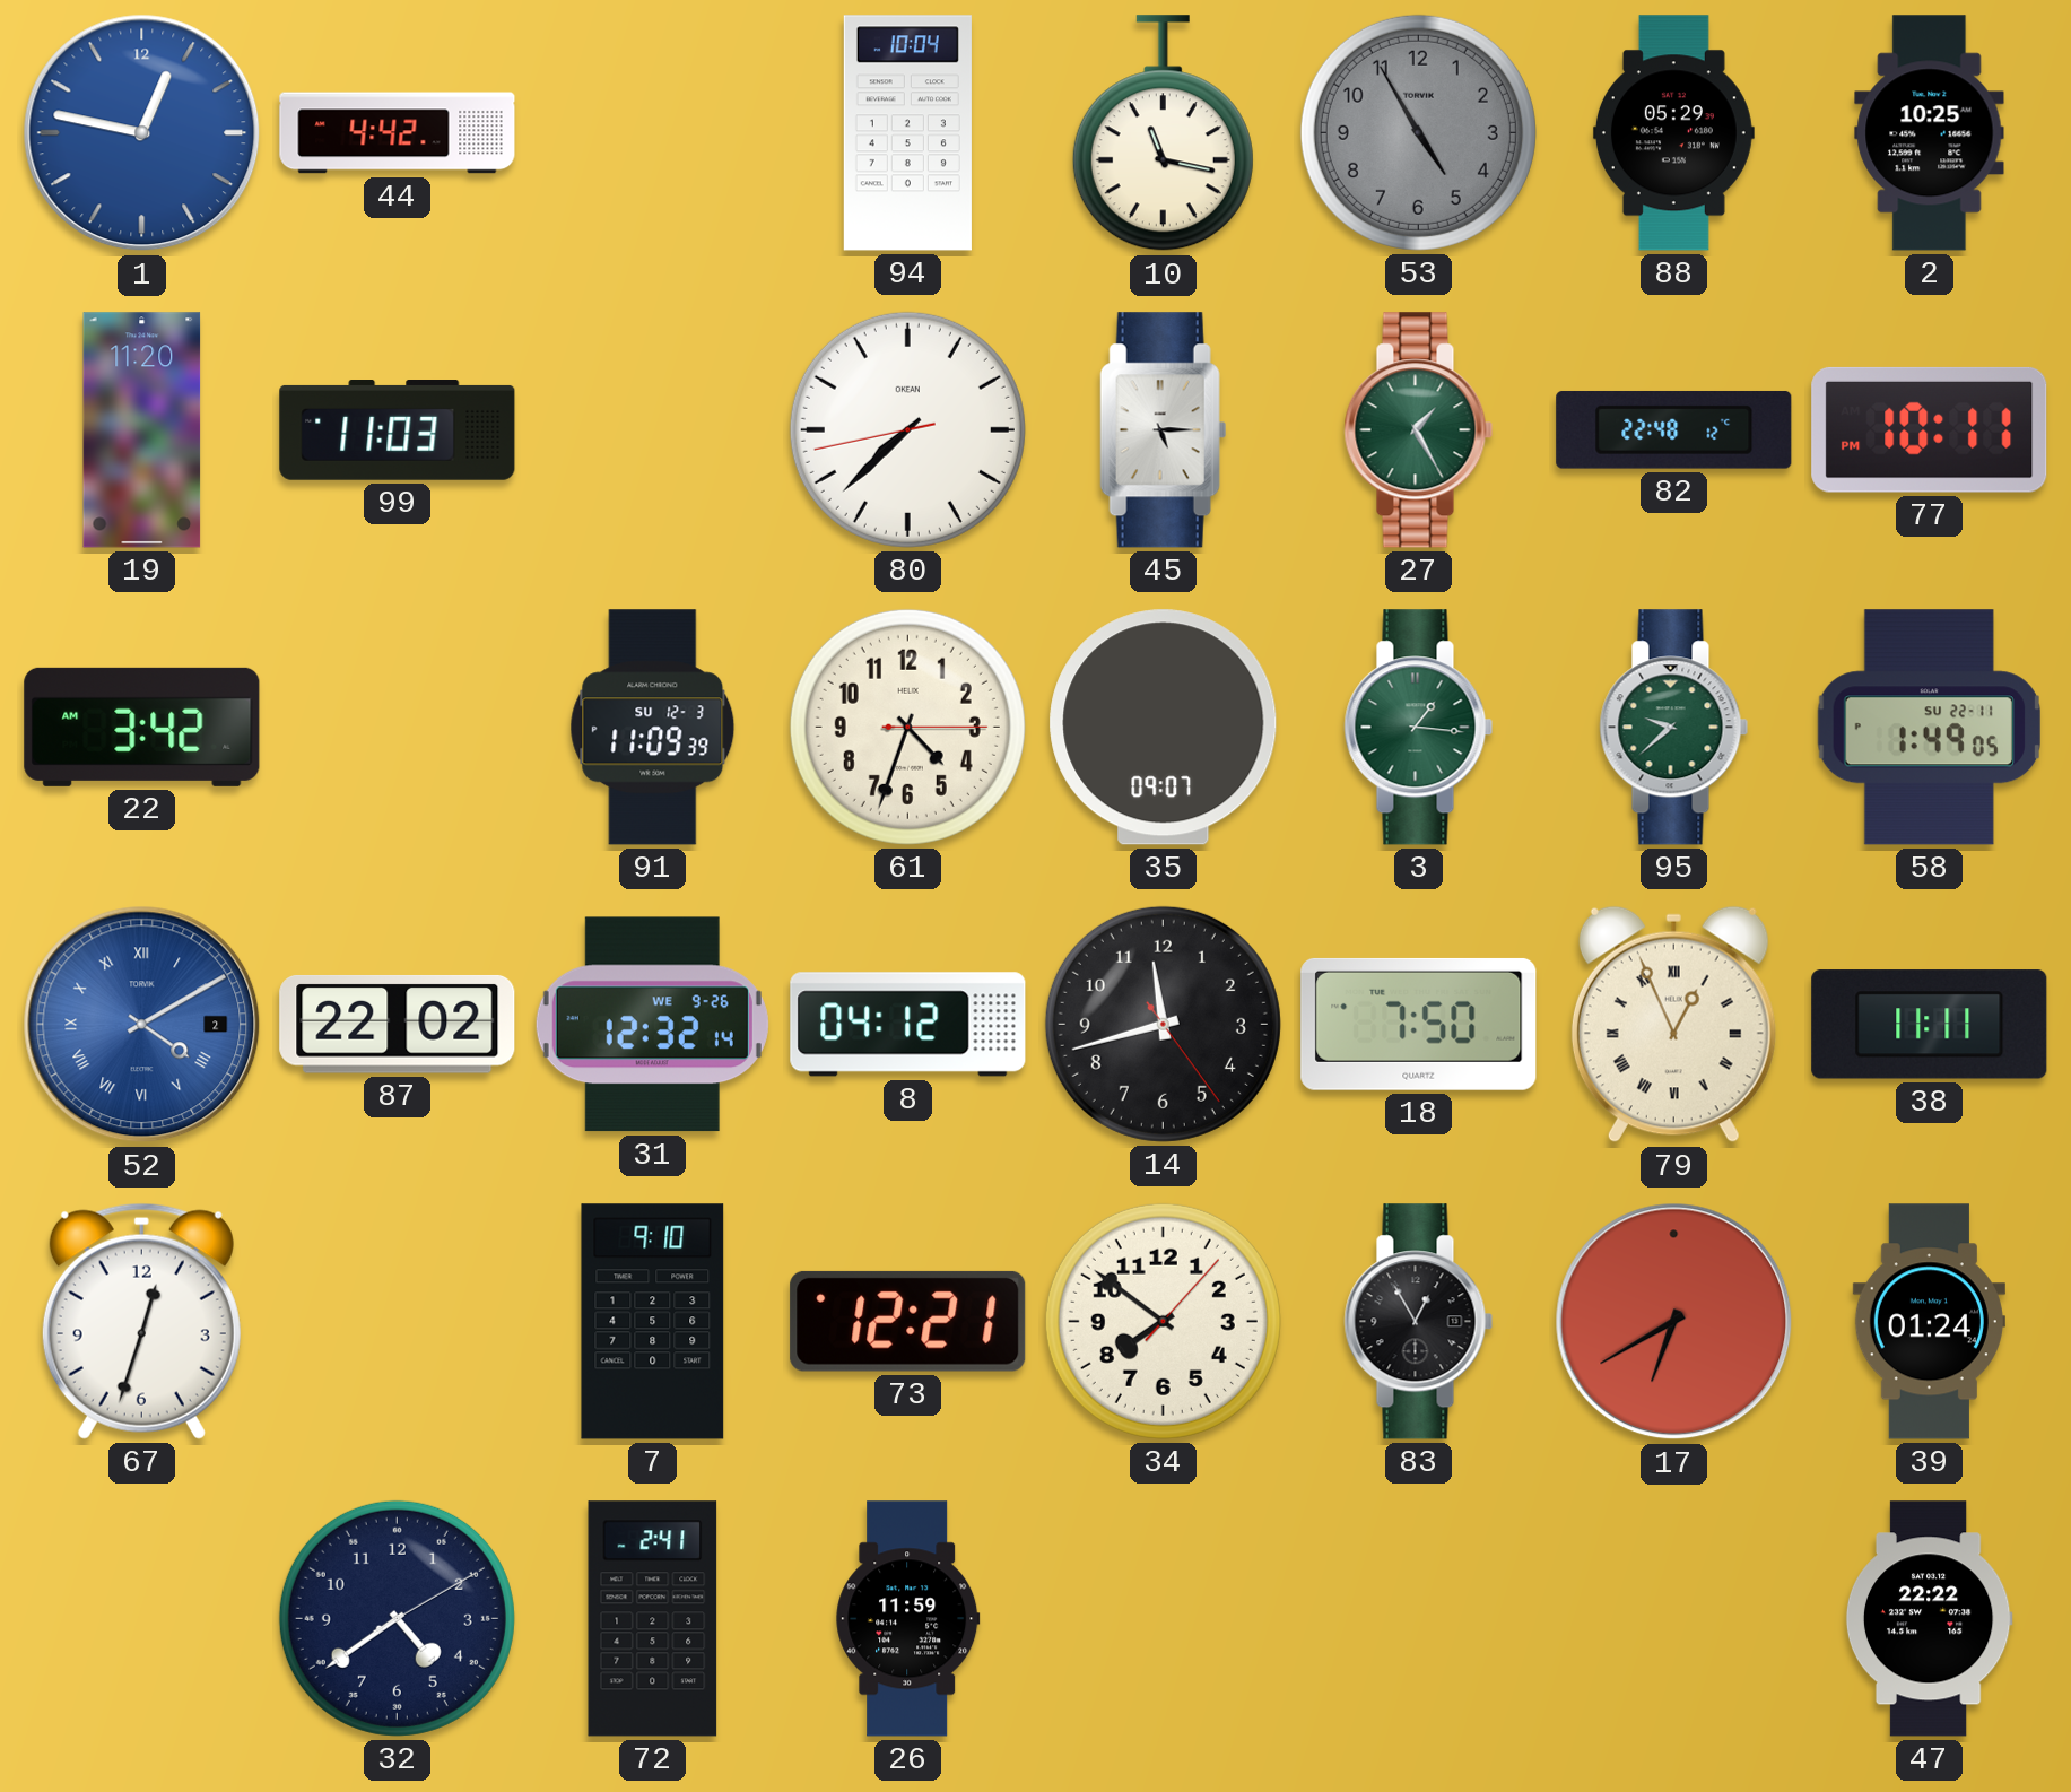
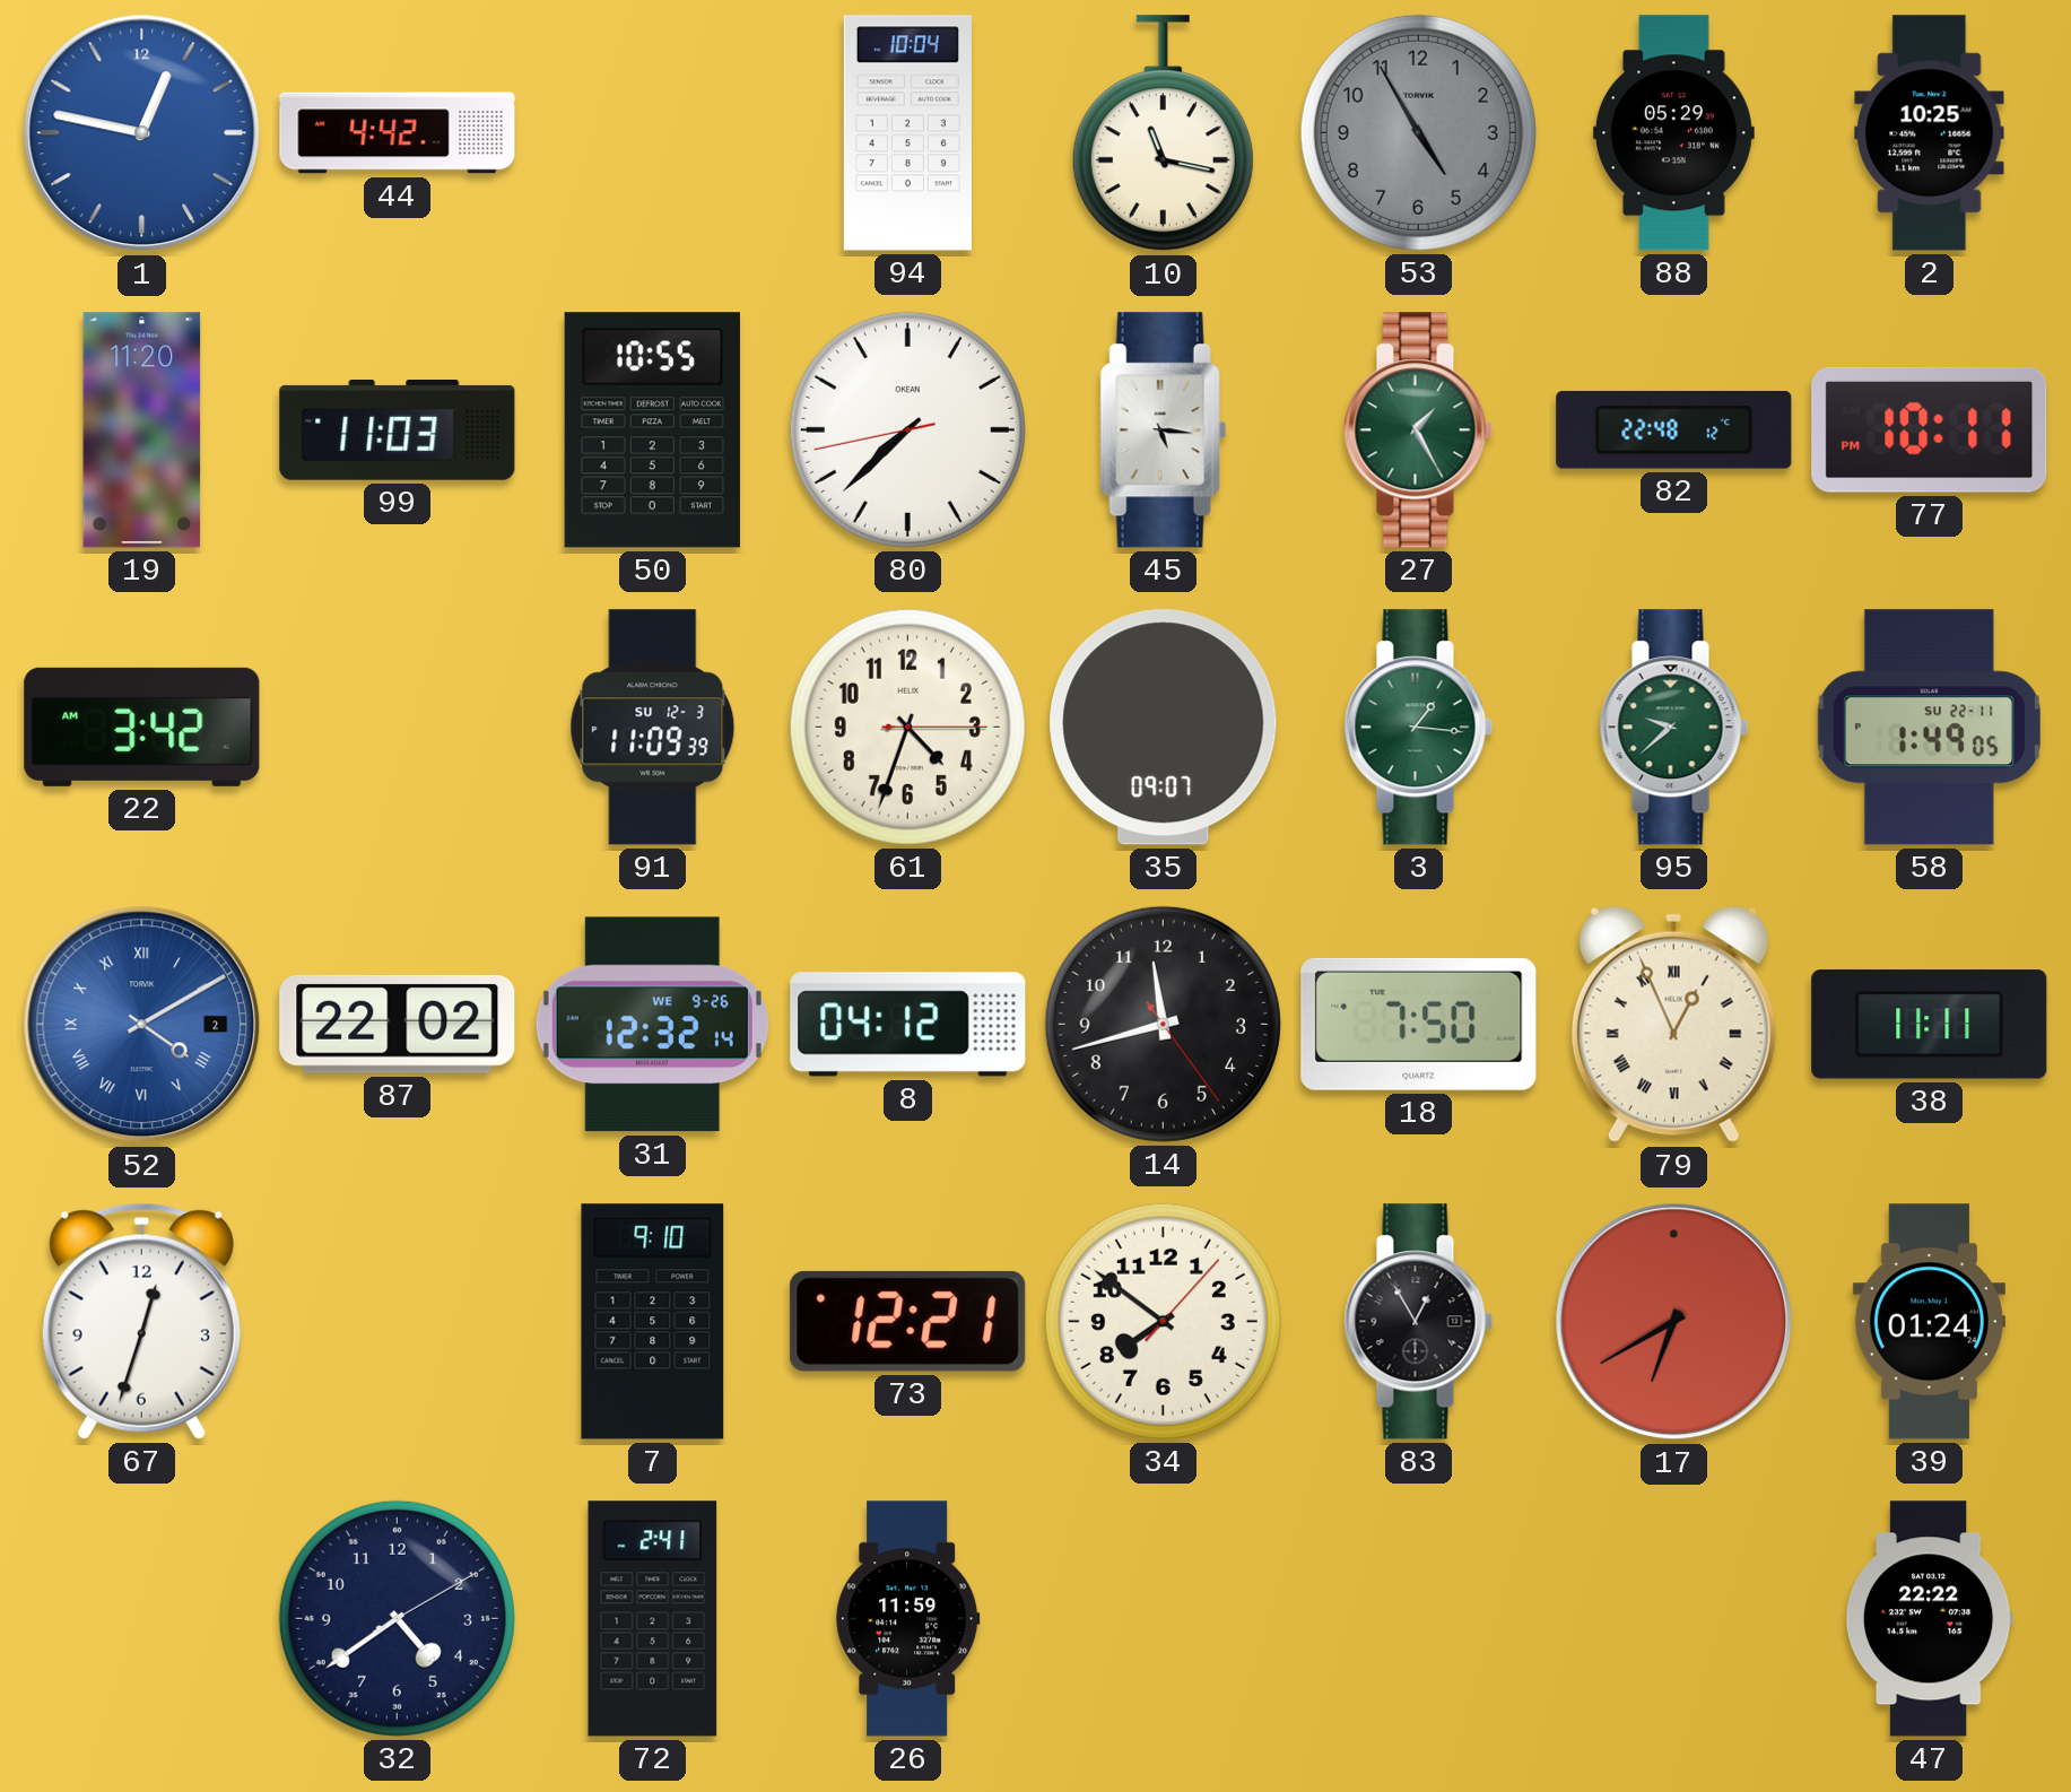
50: none -> 10:55 (652, 430)
45: 5:15 -> 5:16 (1164, 430)
